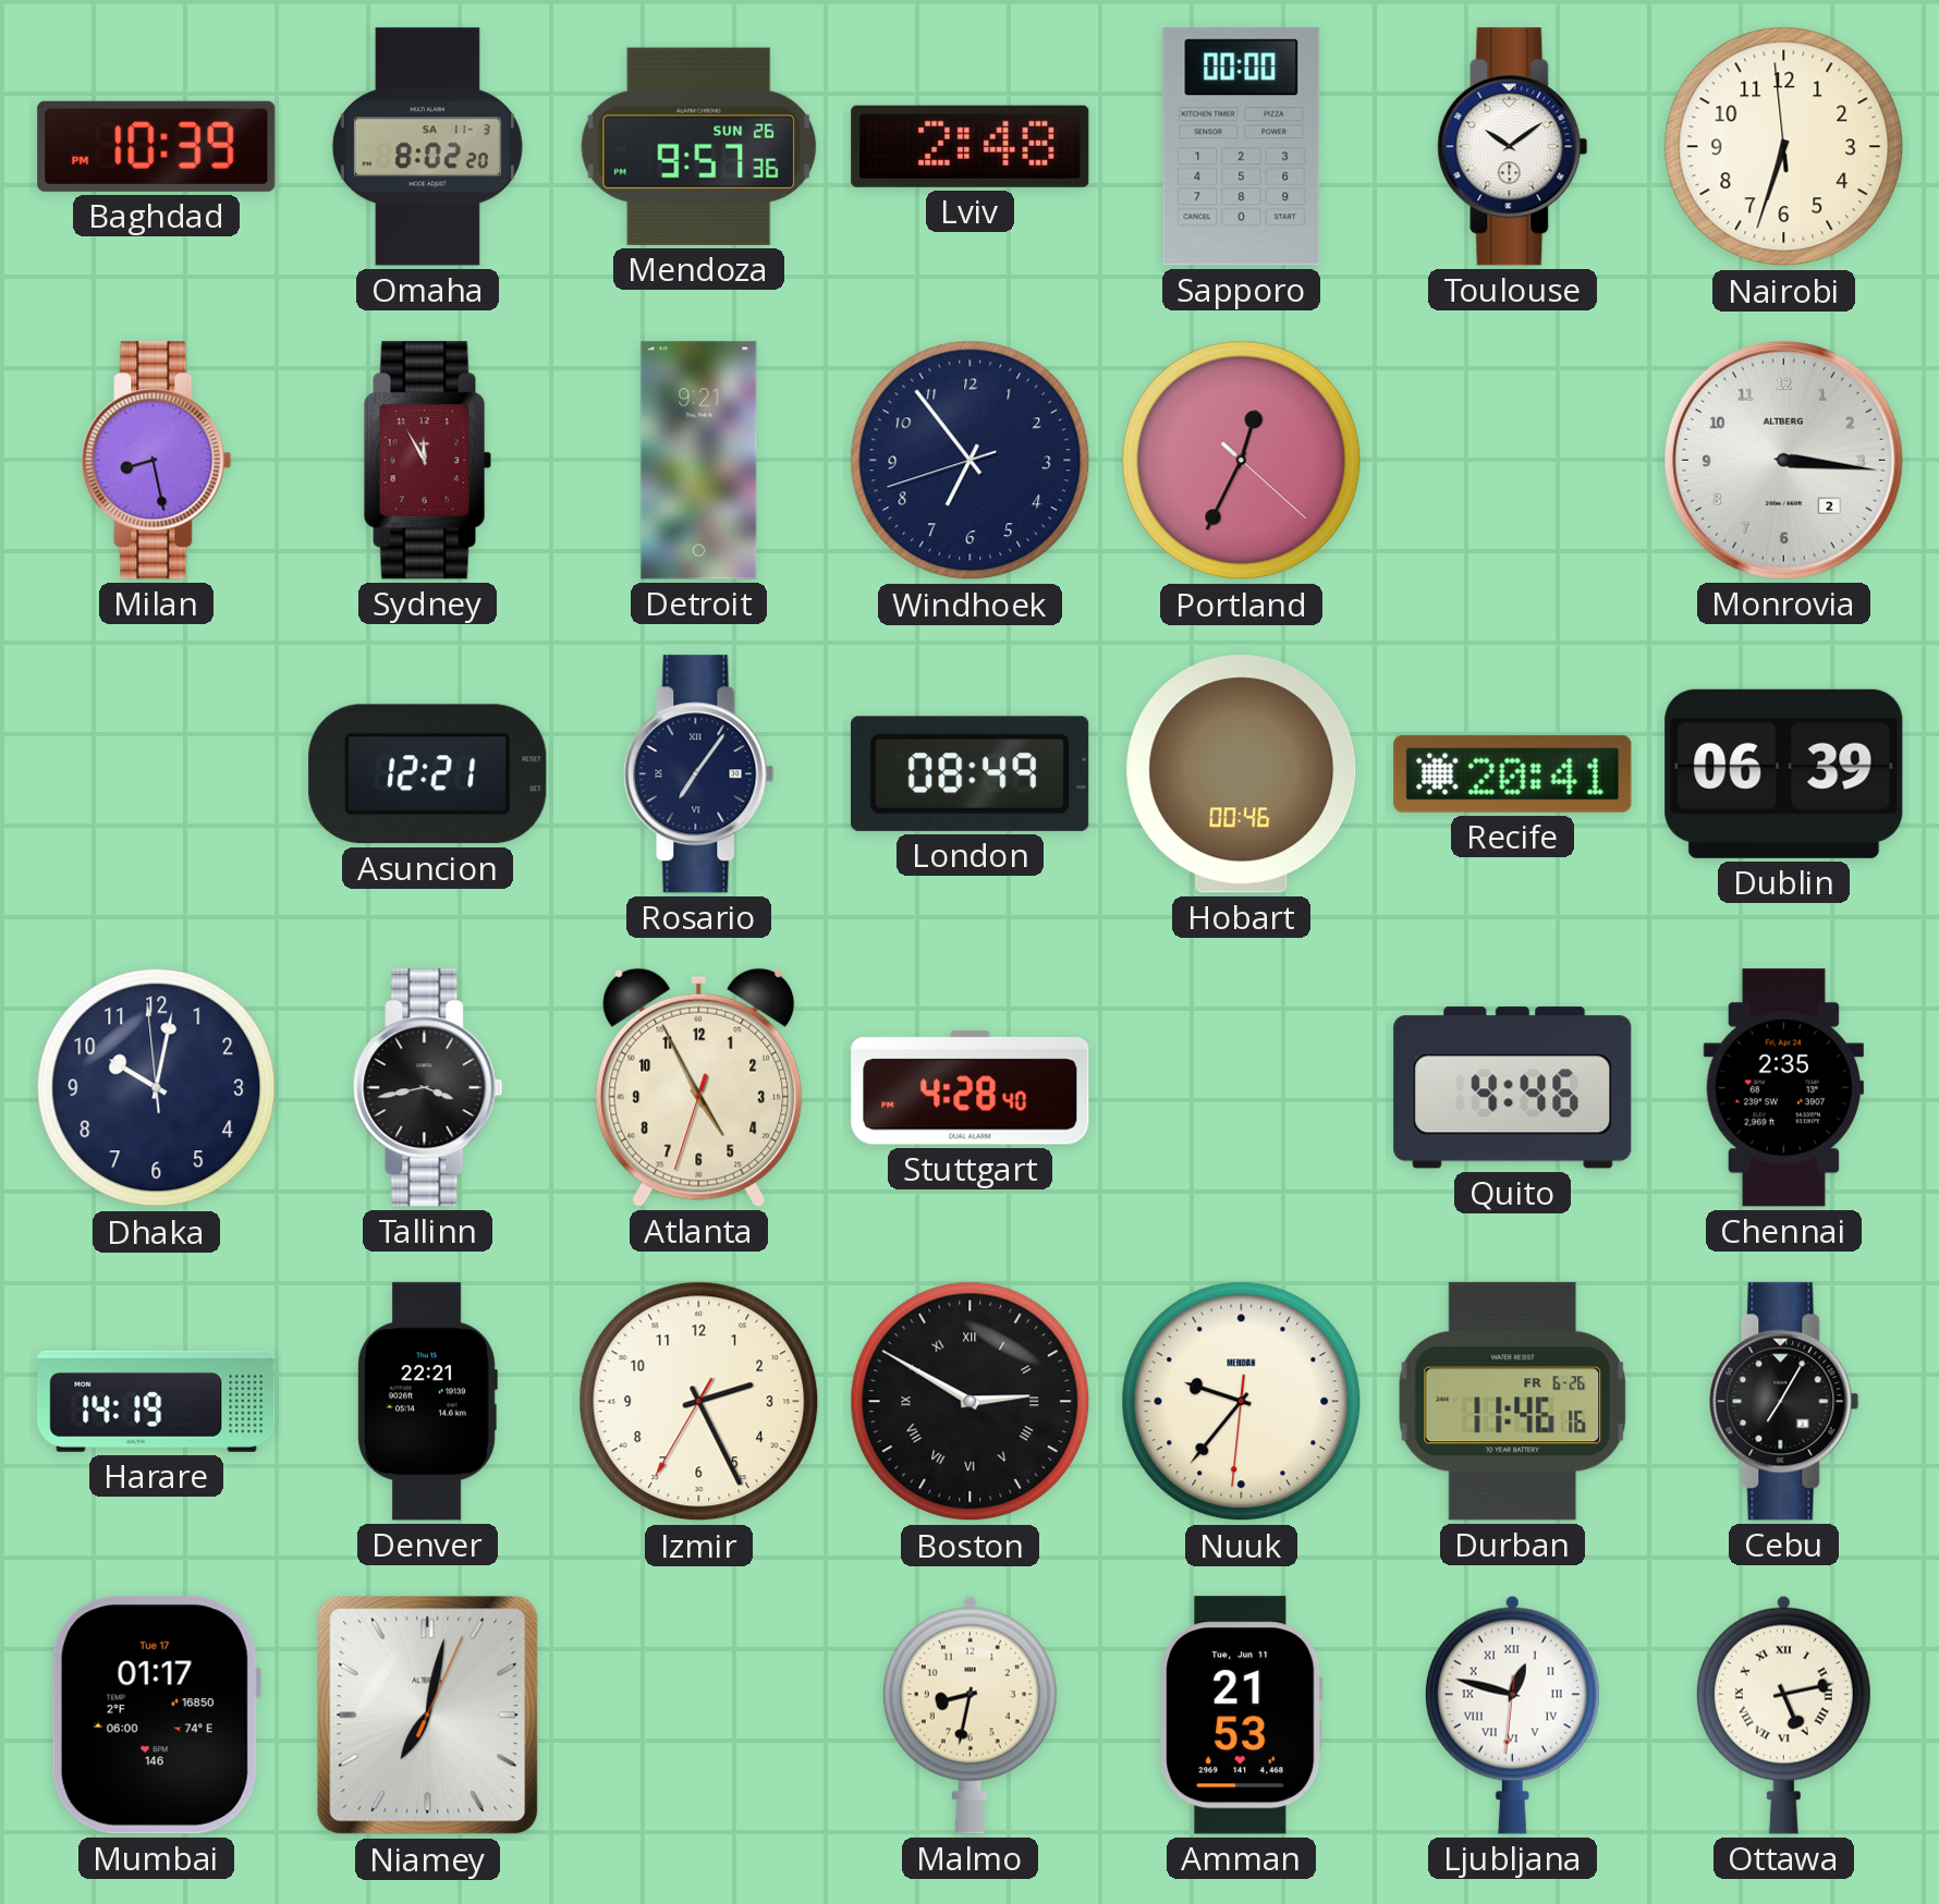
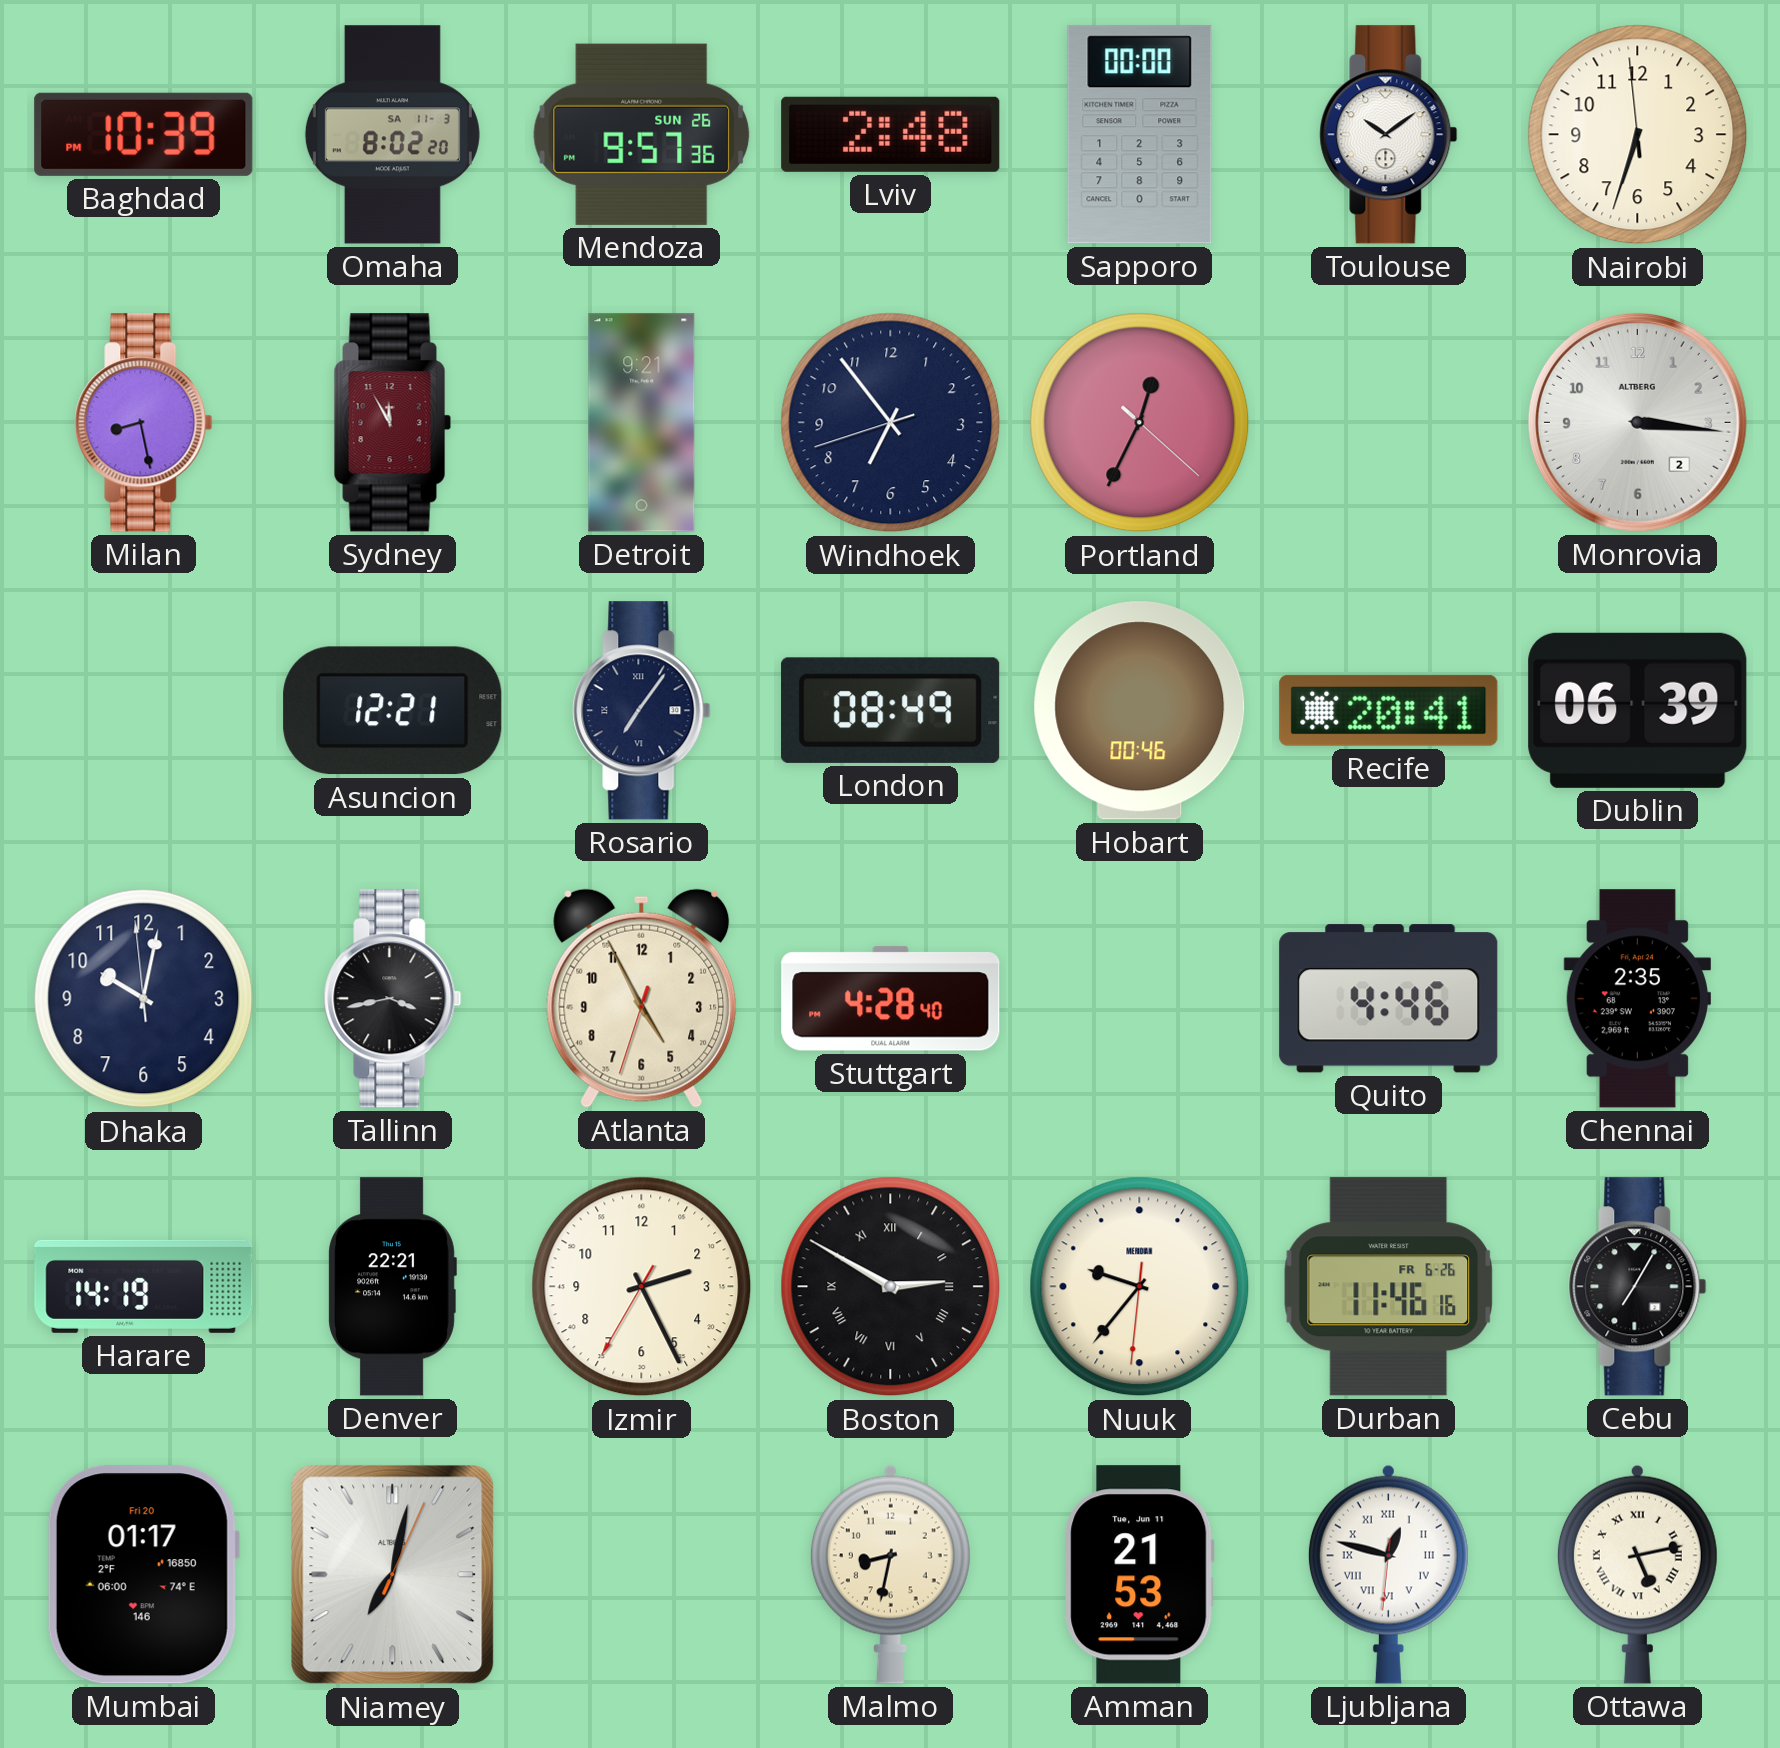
Mumbai date: Tue 17 -> Fri 20 (143, 1575)
